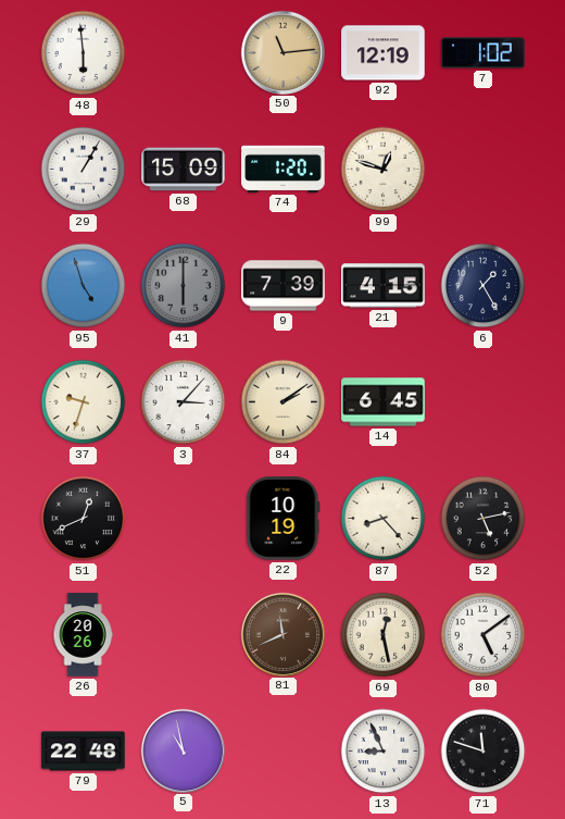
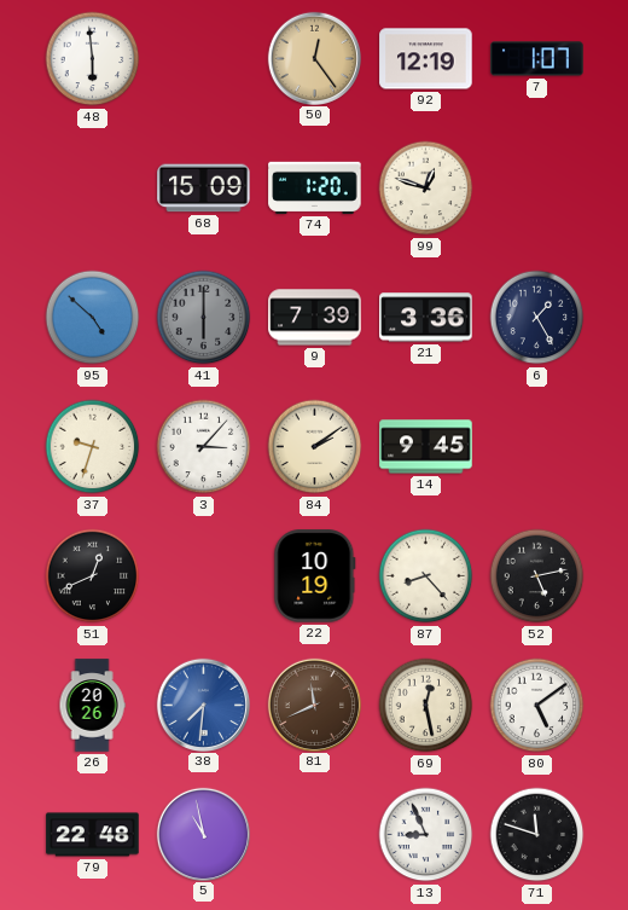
50: 11:14 -> 12:24 (314, 58)
7: 1:02 -> 1:07 (537, 59)
29: 1:05 -> none (84, 170)
95: 4:57 -> 4:52 (93, 318)
21: 4:15 -> 3:36 (426, 318)
14: 6:45 -> 9:45 (426, 447)
38: none -> 7:31 (203, 705)
